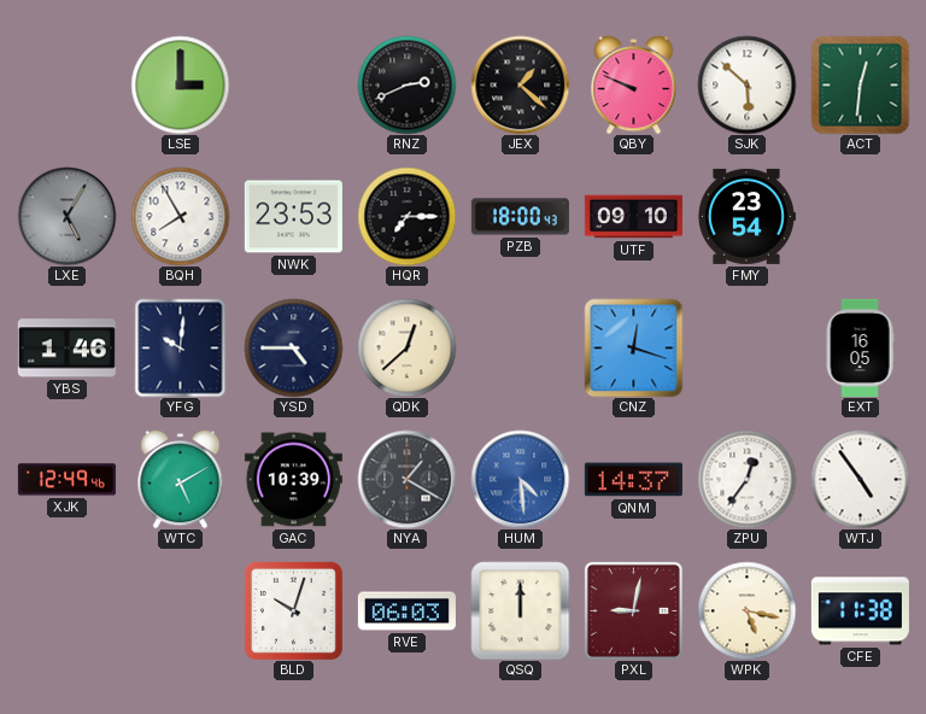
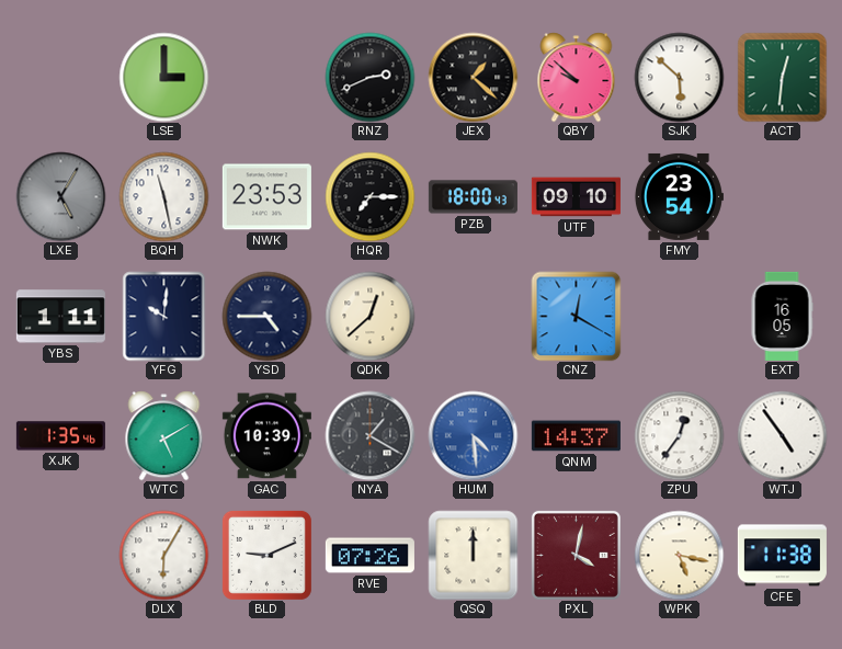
QBY: 9:49 -> 9:52 (577, 77)
BQH: 7:55 -> 11:28 (163, 196)
YBS: 1:46 -> 1:11 (60, 317)
CNZ: 12:18 -> 12:20 (576, 316)
XJK: 12:49 -> 1:35 (60, 436)
DLX: none -> 6:05 (163, 555)
BLD: 10:03 -> 9:11 (266, 555)
RVE: 06:03 -> 07:26 (369, 556)
PXL: 9:02 -> 4:02 (576, 555)
